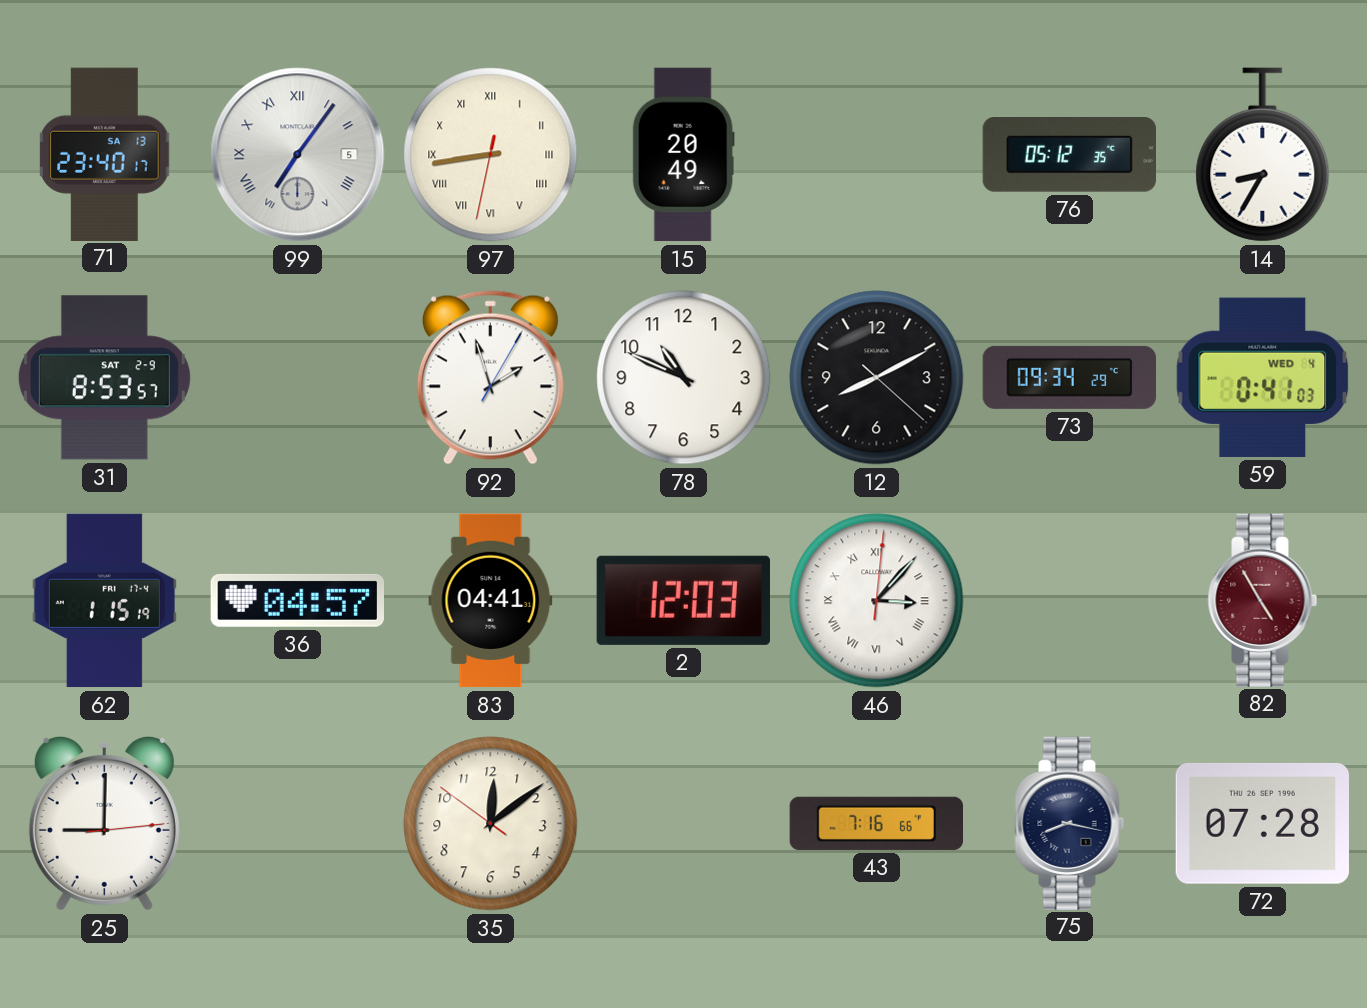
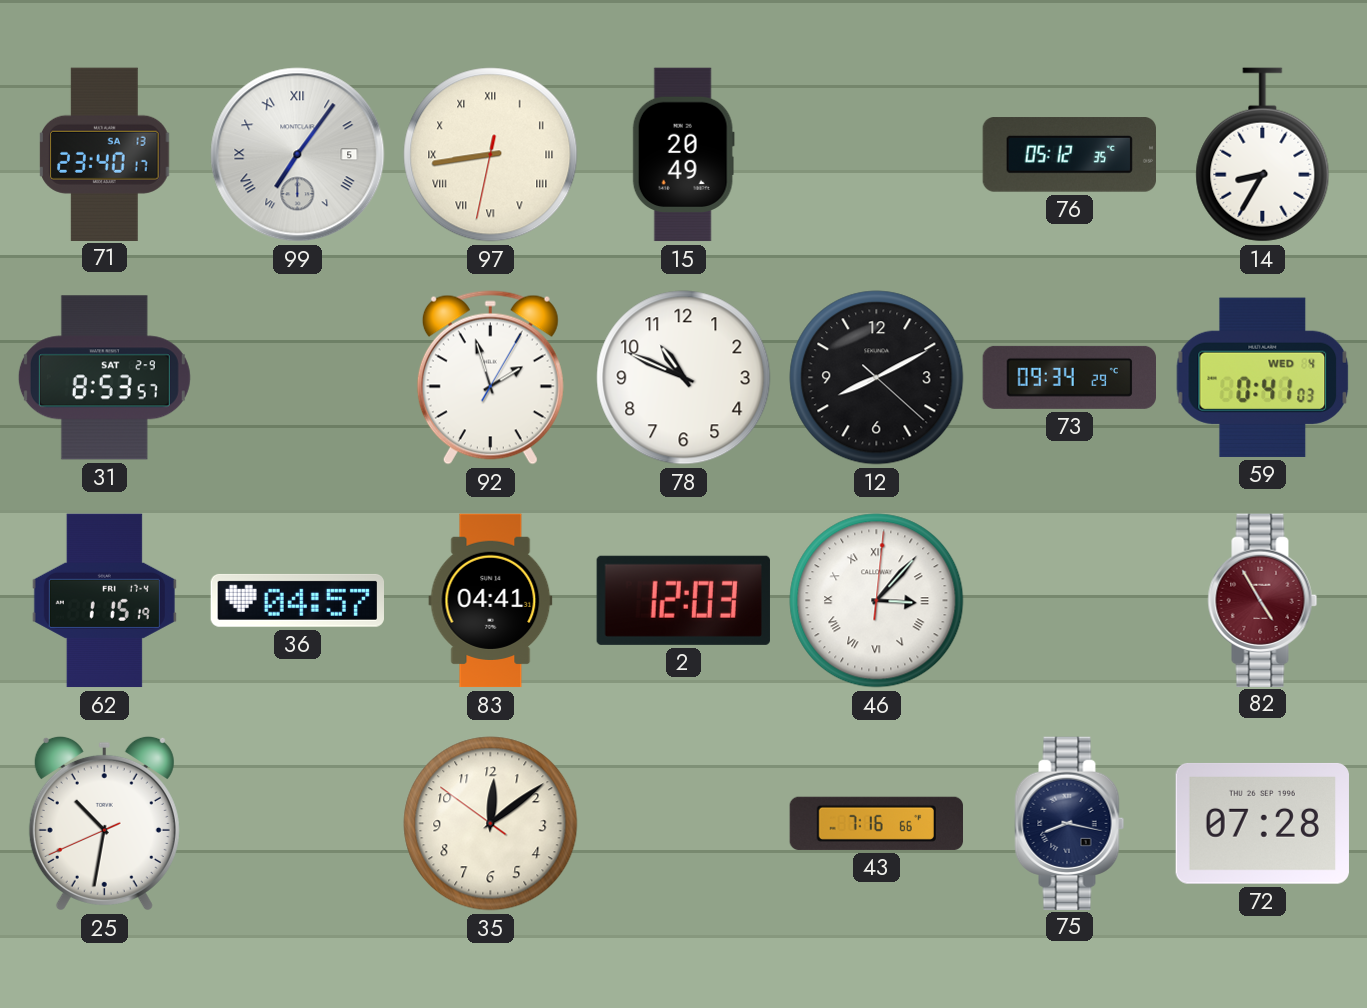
25: 9:00 -> 10:31 (104, 823)
